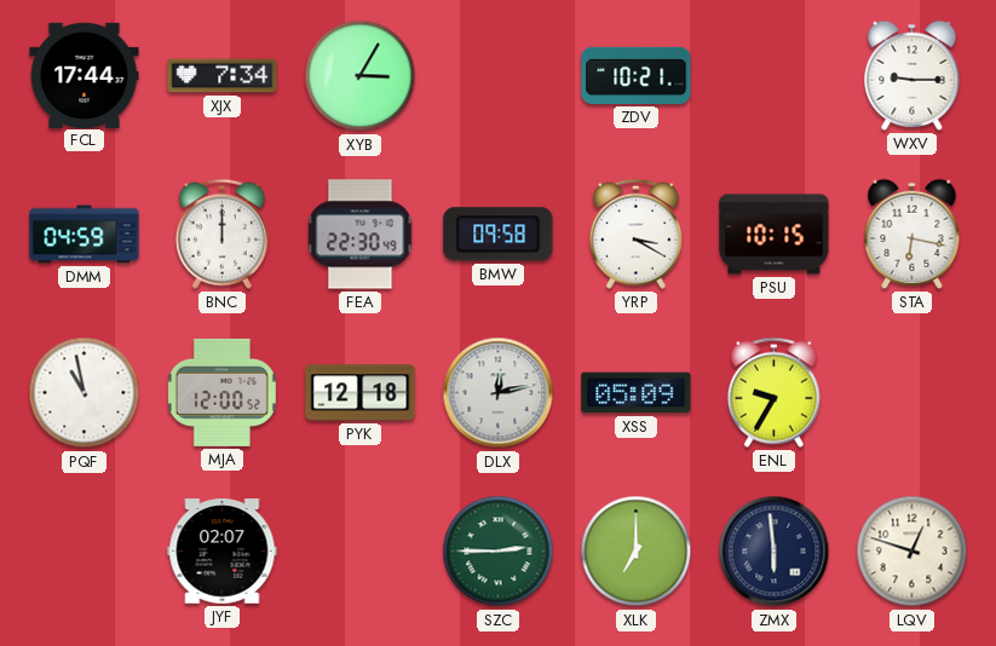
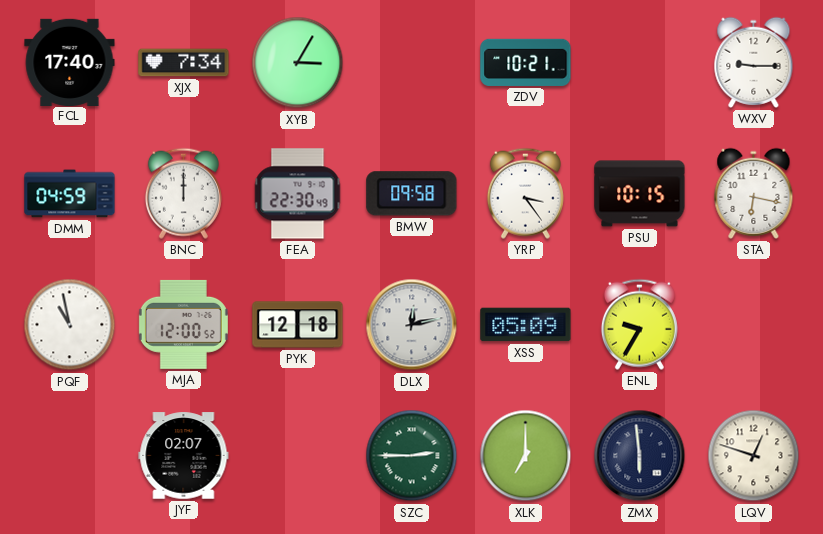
FCL: 17:44 -> 17:40 (70, 62)
YRP: 3:20 -> 3:24 (525, 193)
